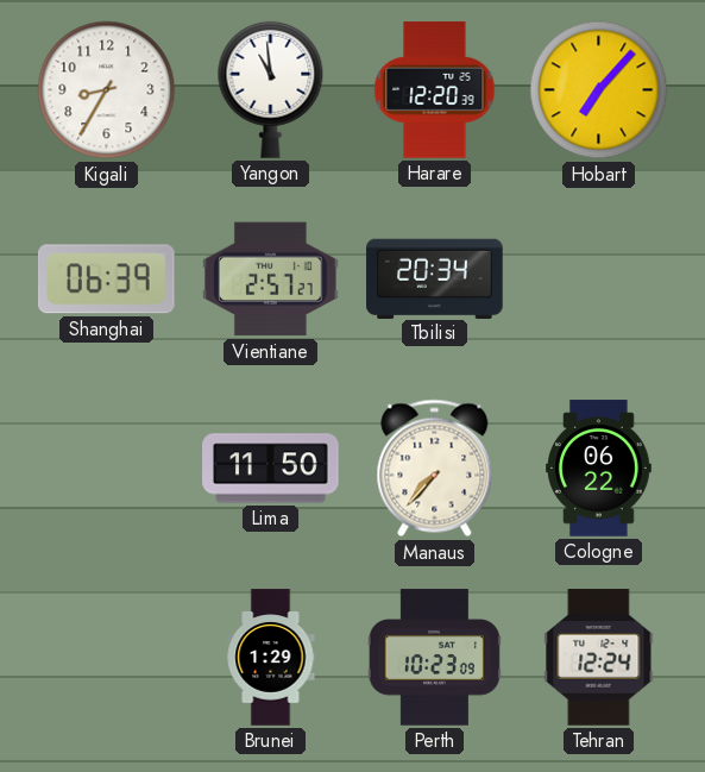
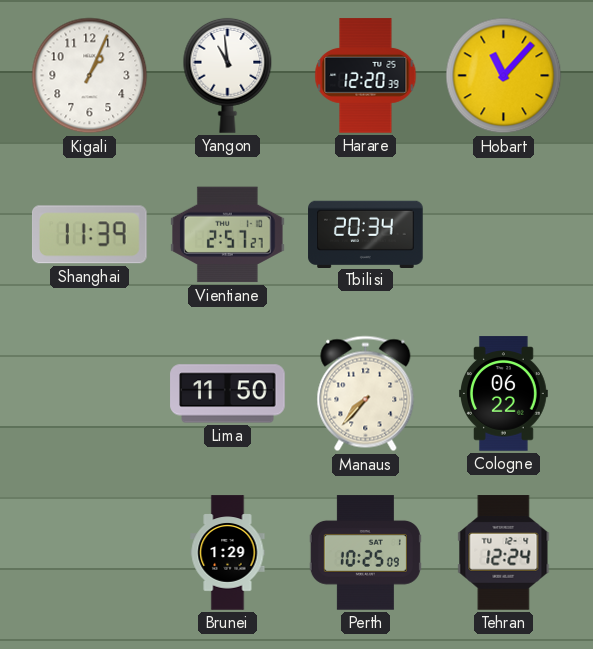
Kigali: 8:35 -> 1:04 (90, 76)
Hobart: 7:07 -> 11:07 (504, 76)
Shanghai: 06:39 -> 11:39 (89, 235)
Perth: 10:23 -> 10:25 (365, 553)
